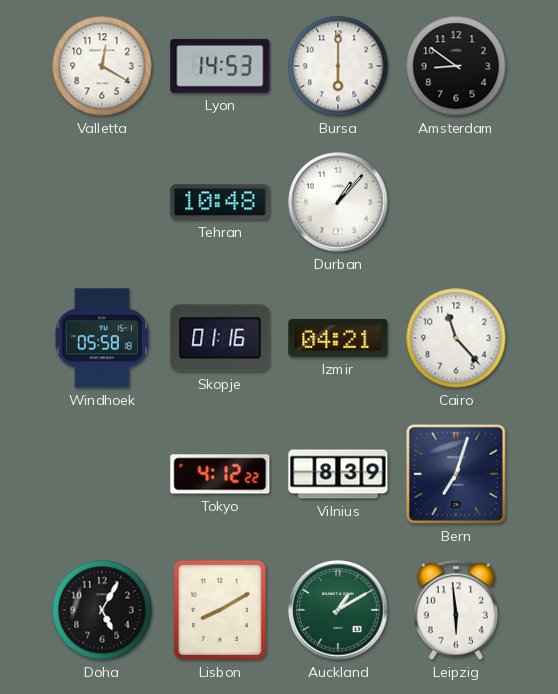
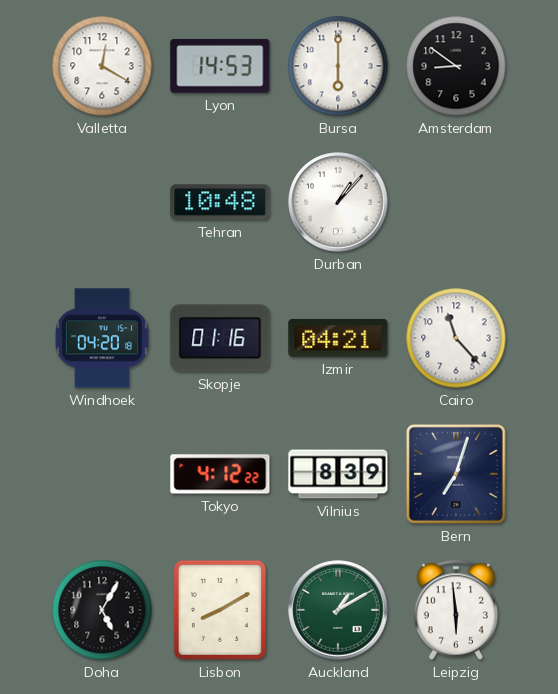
Windhoek: 05:58 -> 04:20 (102, 338)
